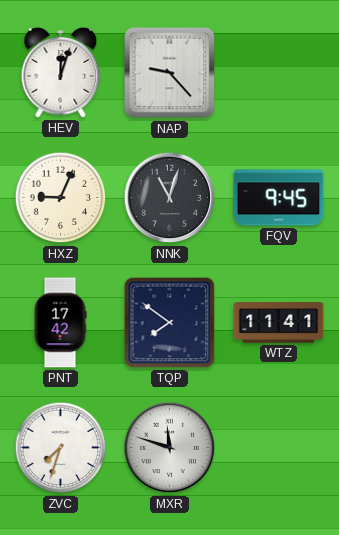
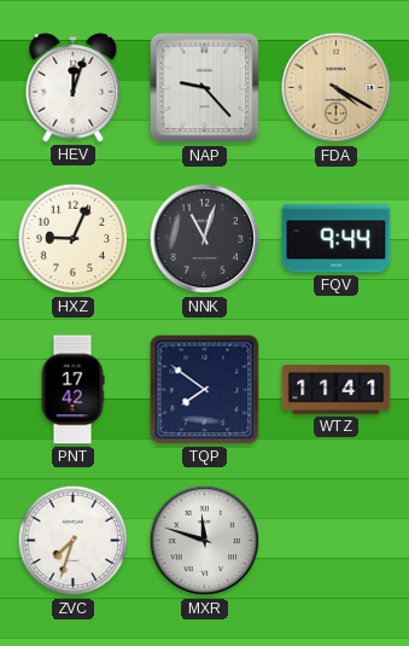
FDA: none -> 4:20 (337, 88)
FQV: 9:45 -> 9:44 (337, 239)
